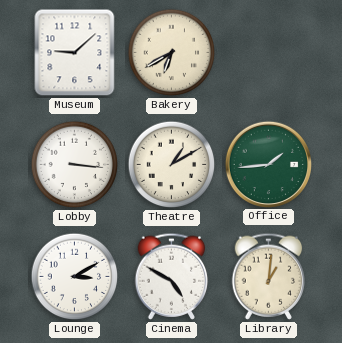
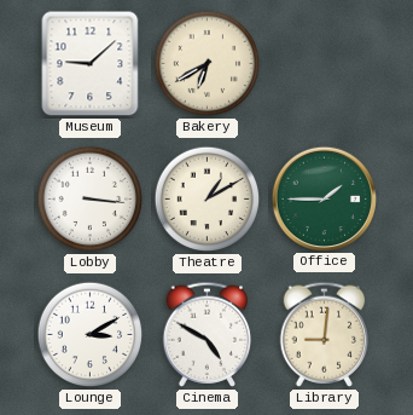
Office: 1:44 -> 1:45 (324, 198)
Library: 1:01 -> 9:01 (325, 334)
